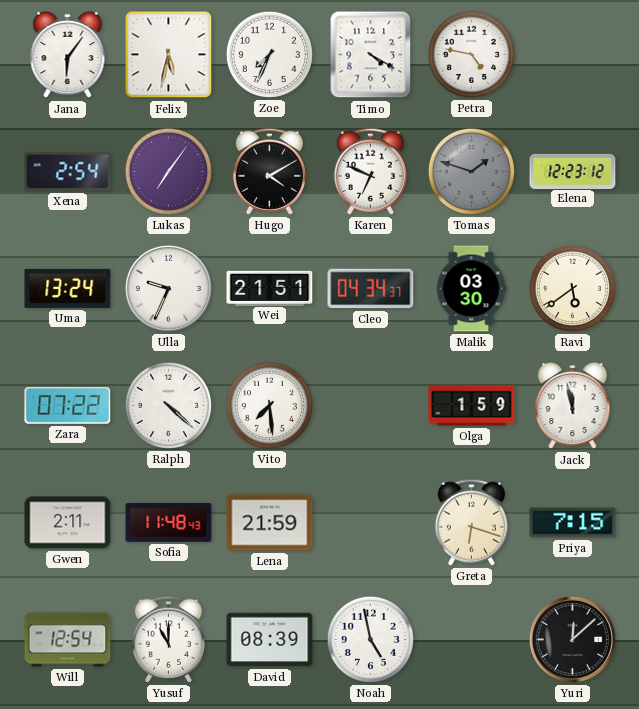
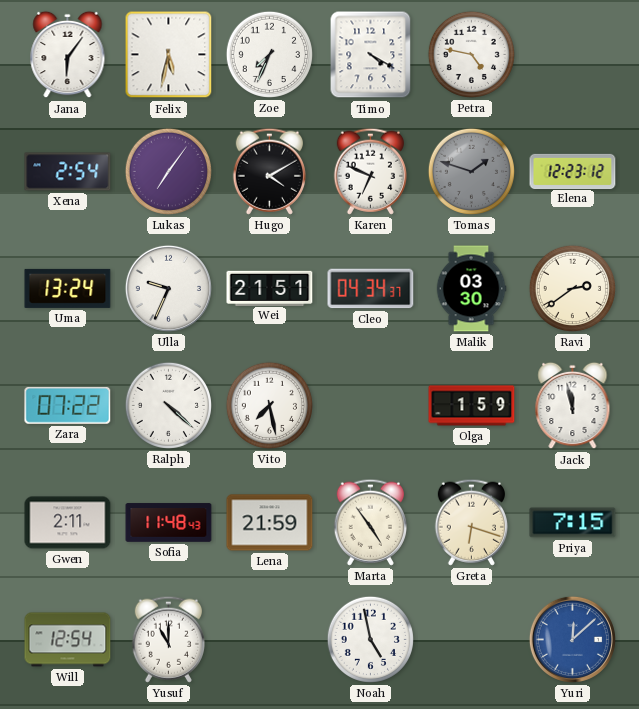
Ravi: 5:39 -> 2:39 (572, 288)
Vito: 7:29 -> 7:28 (269, 405)
Marta: none -> 4:54 (370, 522)
David: 08:39 -> none (270, 640)
Yuri dial: black -> blue (572, 639)
